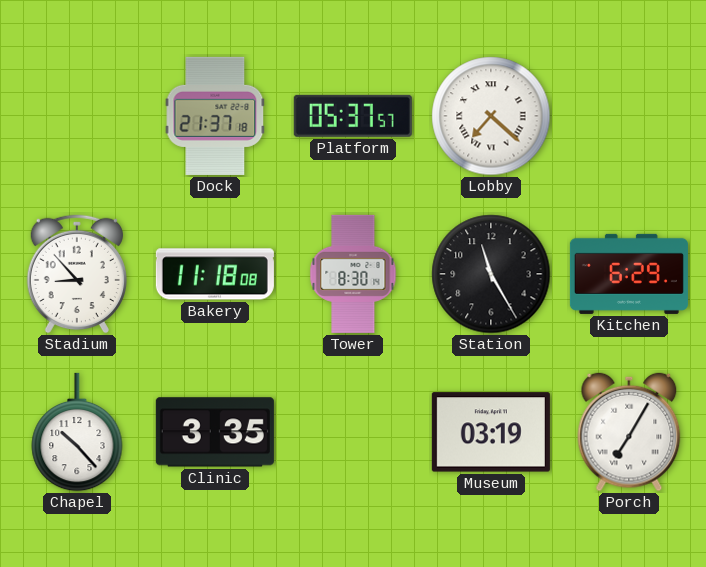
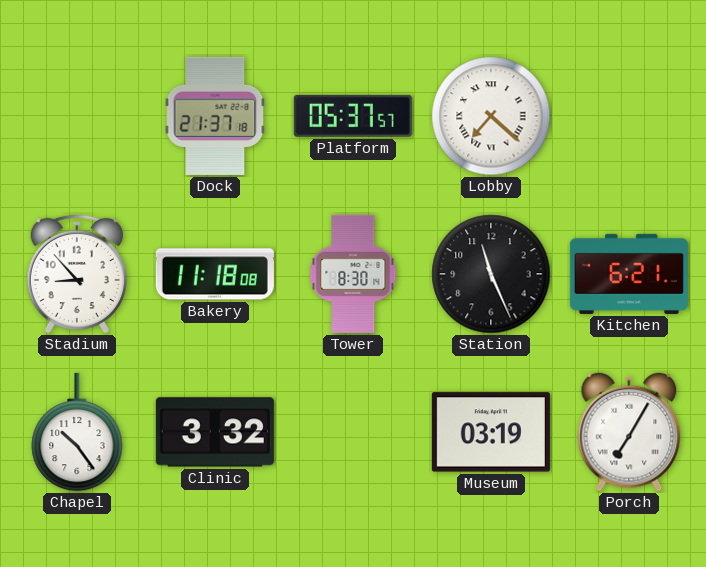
Station: 11:25 -> 11:26 (491, 274)
Kitchen: 6:29 -> 6:21 (629, 274)
Chapel: 10:23 -> 10:24 (77, 432)
Clinic: 3:35 -> 3:32 (215, 432)
